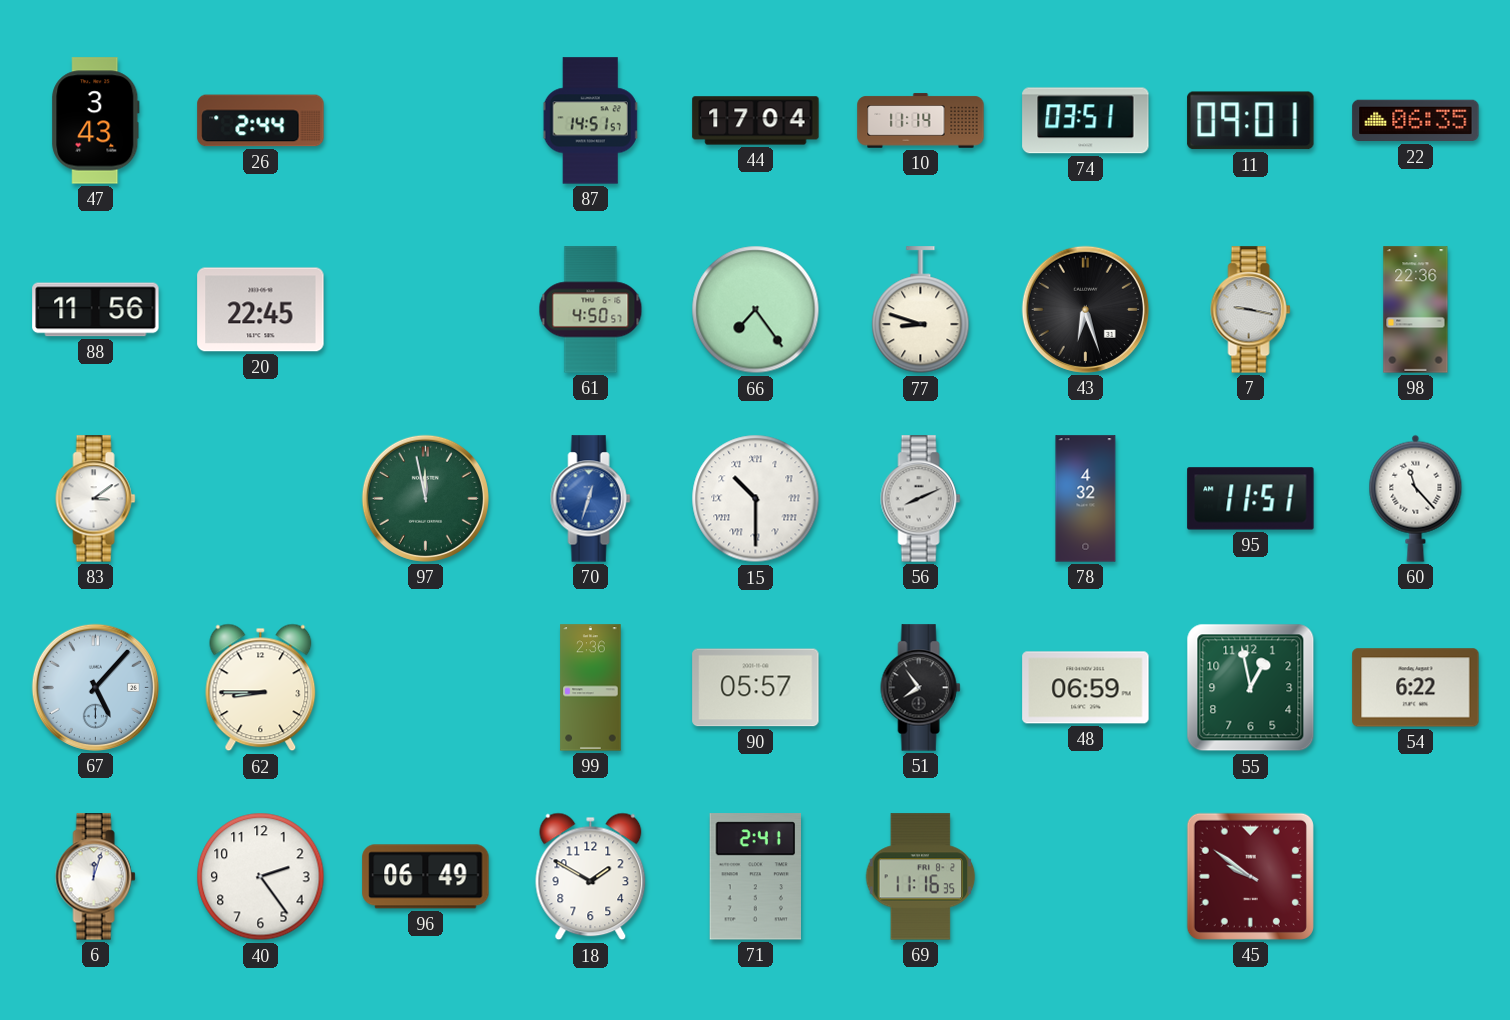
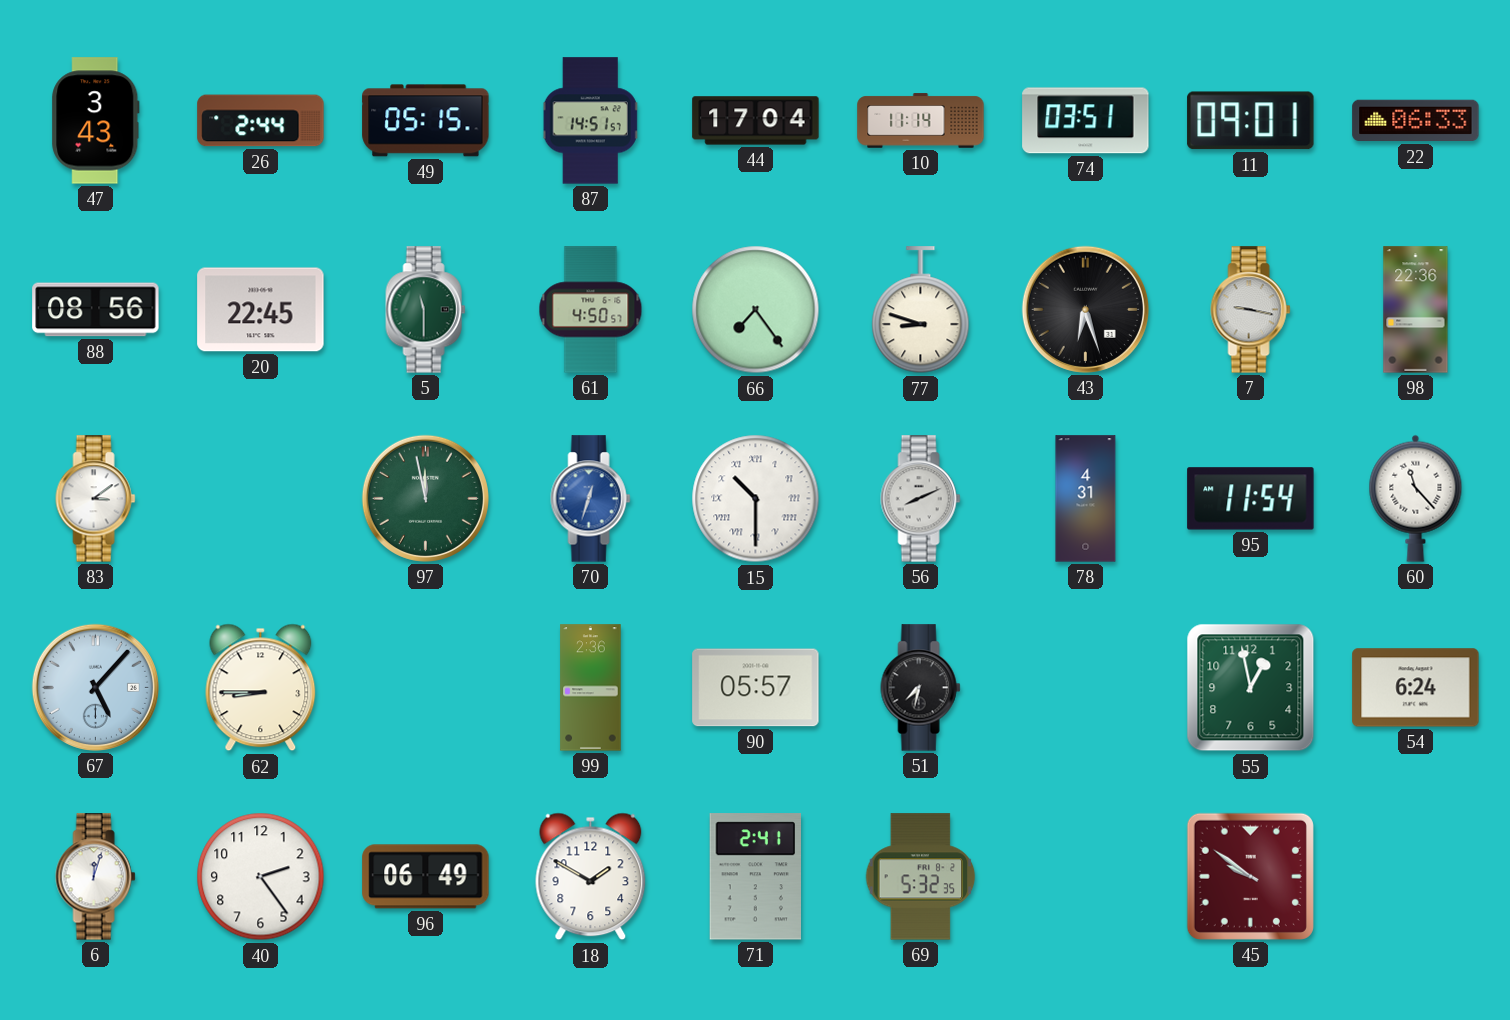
49: none -> 05:15 (426, 121)
22: 06:35 -> 06:33 (1416, 121)
88: 11:56 -> 08:56 (96, 310)
5: none -> 11:30 (426, 310)
78: 4:32 -> 4:31 (1086, 499)
95: 11:51 -> 11:54 (1251, 499)
51: 7:54 -> 7:32 (921, 688)
48: 06:59 -> none (1086, 688)
54: 6:22 -> 6:24 (1416, 688)
69: 11:16 -> 5:32 (921, 877)
